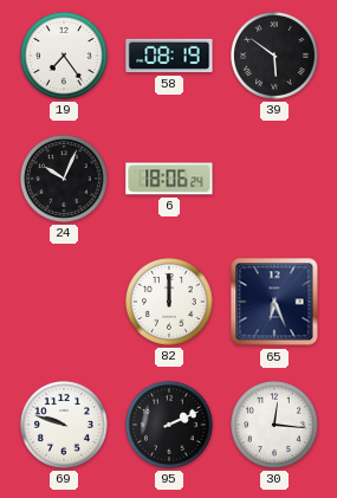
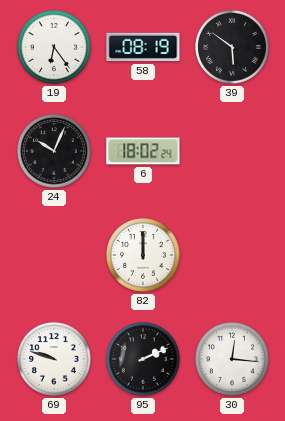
19: 7:24 -> 6:24 (55, 48)
6: 18:06 -> 18:02 (143, 151)
65: 6:26 -> none (274, 302)
